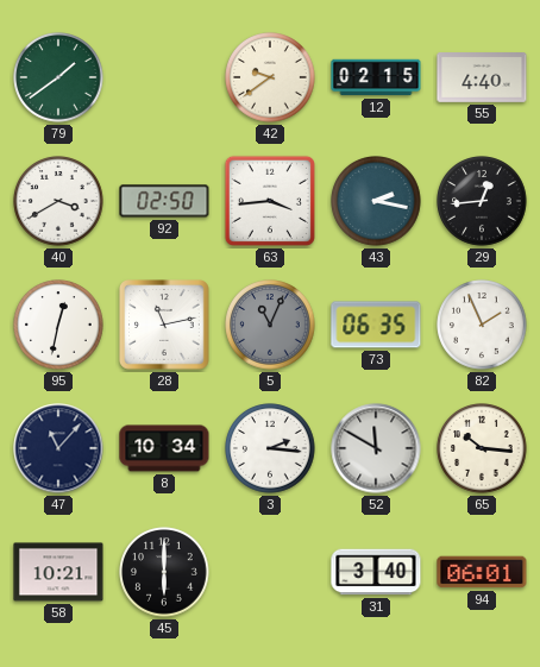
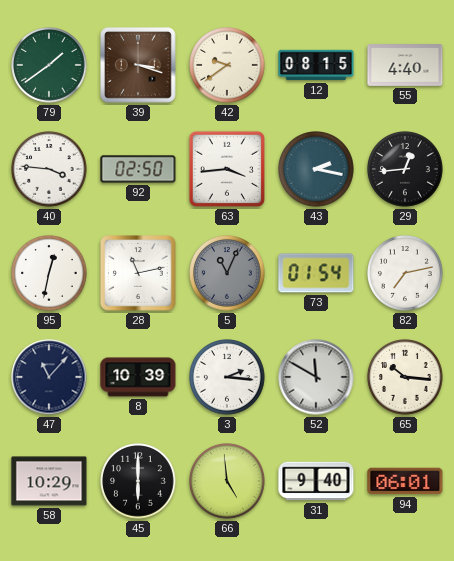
39: none -> 3:18 (139, 66)
12: 02:15 -> 08:15 (316, 65)
40: 3:40 -> 3:46 (49, 169)
73: 06:35 -> 01:54 (316, 273)
82: 1:56 -> 7:13 (405, 273)
8: 10:34 -> 10:39 (138, 377)
58: 10:21 -> 10:29 (49, 481)
66: none -> 4:59 (227, 481)
31: 3:40 -> 9:40 (316, 481)
